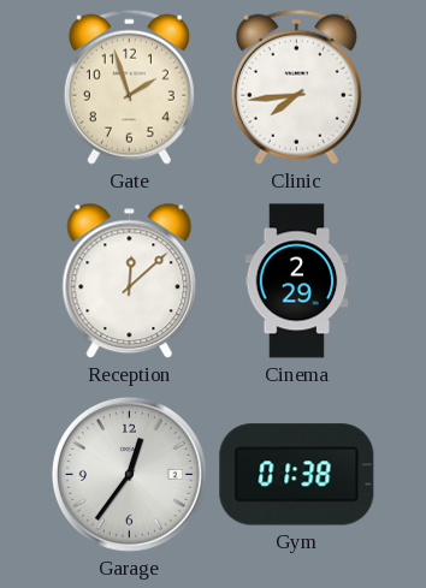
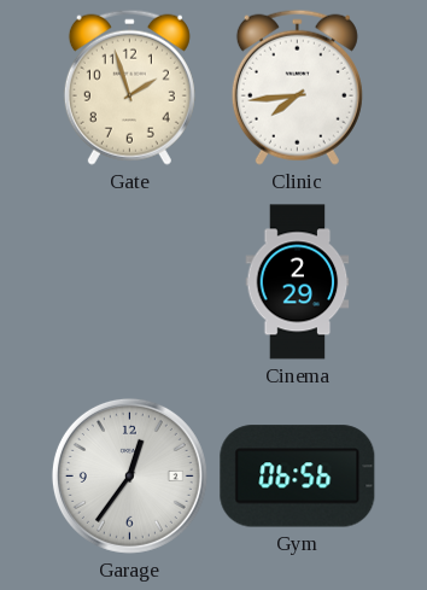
Reception: 12:08 -> none (130, 281)
Gym: 01:38 -> 06:56 (298, 477)
